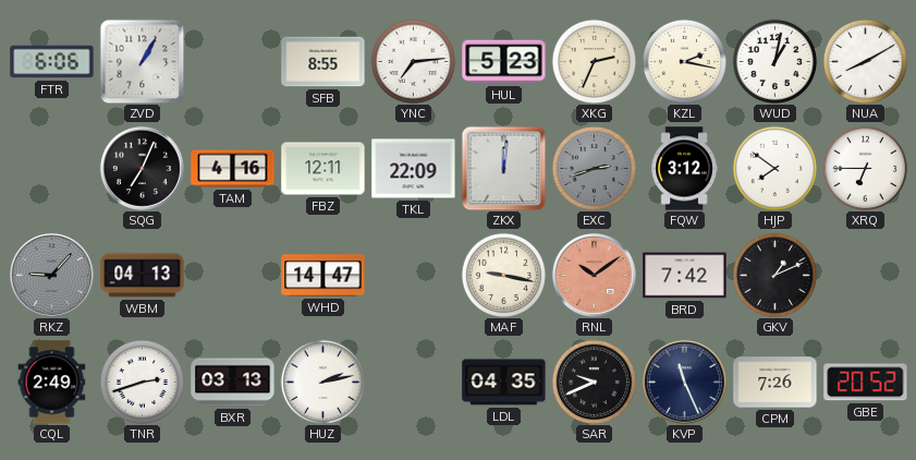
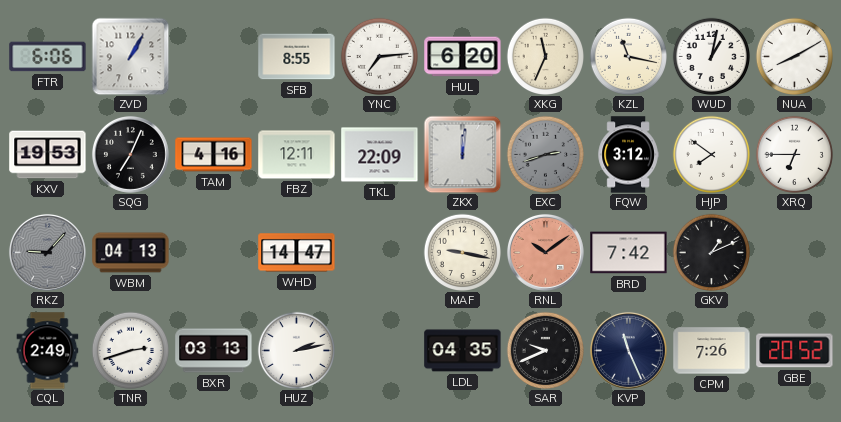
HUL: 5:23 -> 6:20 (463, 57)
XKG: 2:34 -> 11:34 (545, 56)
KZL: 2:17 -> 11:17 (628, 56)
KXV: none -> 19:53 (48, 155)
